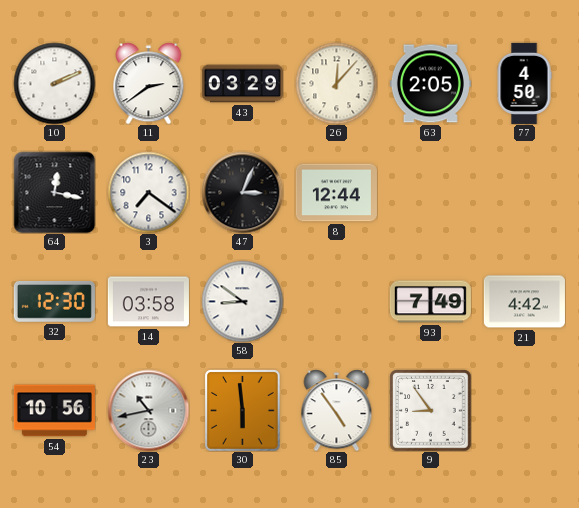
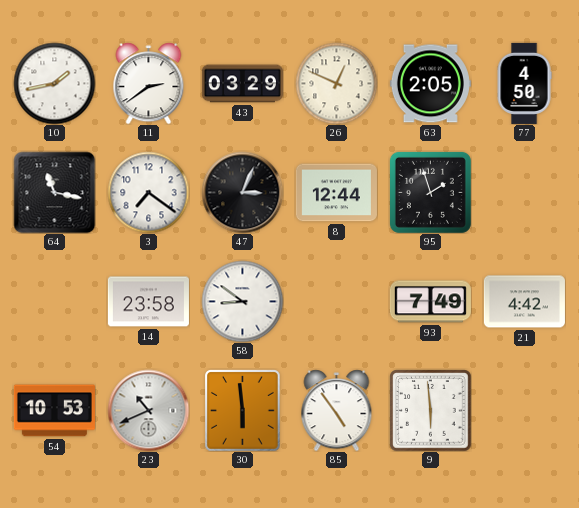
10: 2:11 -> 1:43 (54, 83)
26: 12:07 -> 12:49 (336, 83)
64: 12:17 -> 11:17 (54, 192)
95: none -> 1:57 (430, 192)
32: 12:30 -> none (54, 302)
14: 03:58 -> 23:58 (148, 302)
54: 10:56 -> 10:53 (54, 411)
23: 10:43 -> 10:41 (148, 410)
9: 8:54 -> 5:59 (430, 410)
